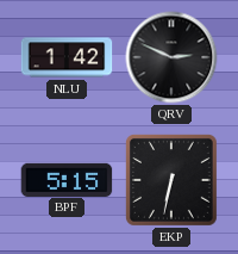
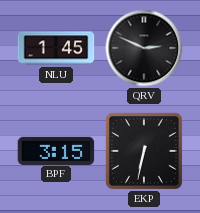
NLU: 1:42 -> 1:45 (56, 48)
BPF: 5:15 -> 3:15 (56, 150)
